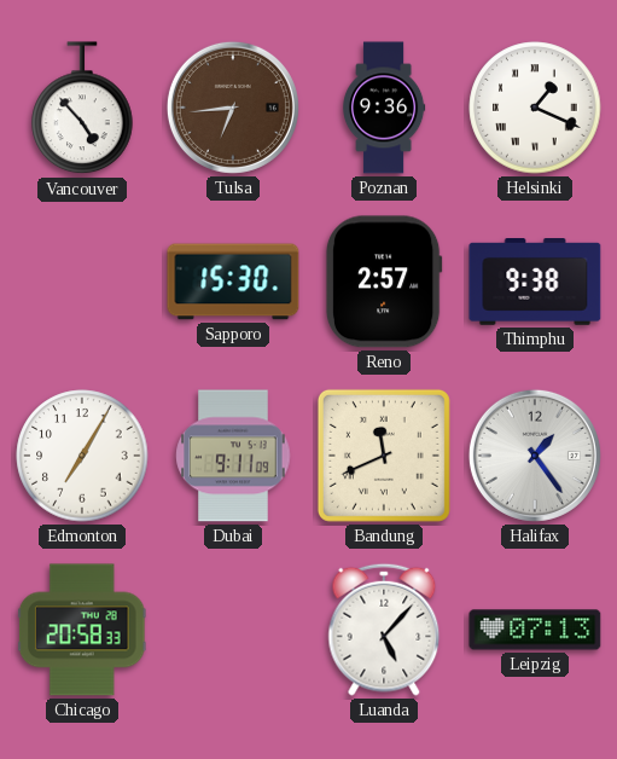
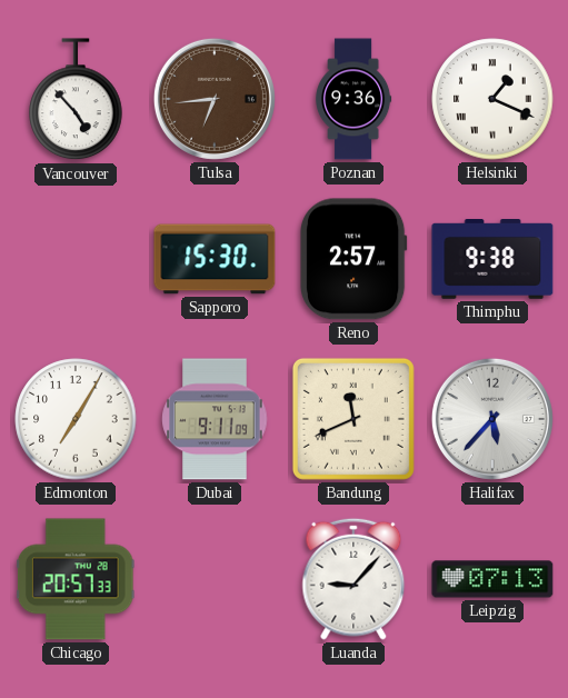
Halifax: 1:24 -> 5:37 (492, 419)
Chicago: 20:58 -> 20:57 (76, 579)
Luanda: 5:07 -> 9:07 (353, 579)
